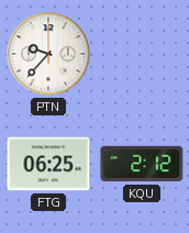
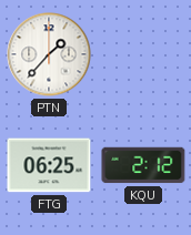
PTN: 9:37 -> 1:37 (49, 54)
